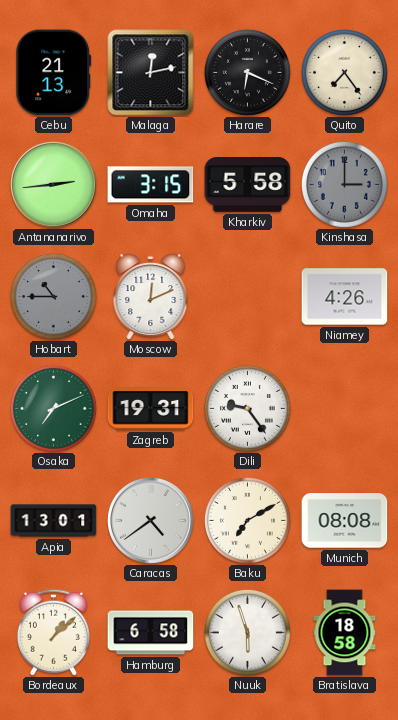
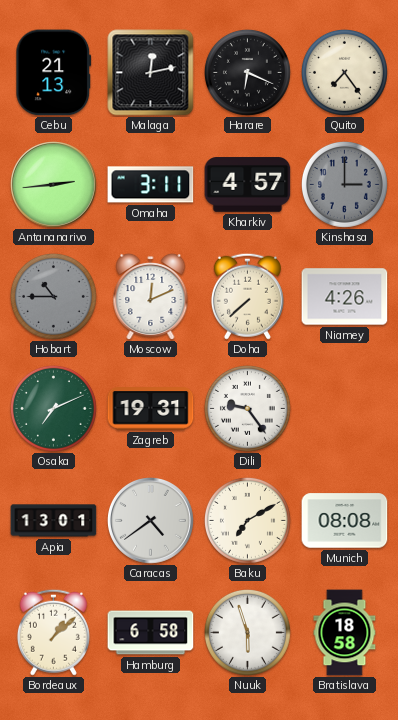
Omaha: 3:15 -> 3:11 (151, 185)
Kharkiv: 5:58 -> 4:57 (248, 185)
Doha: none -> 7:38 (247, 296)
